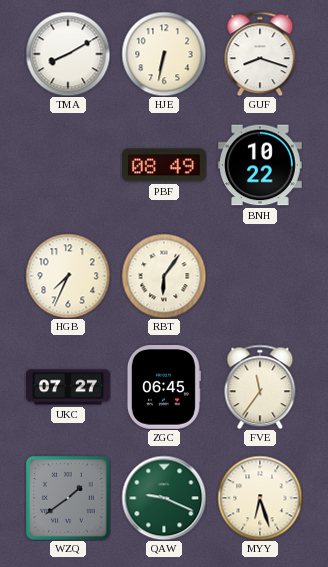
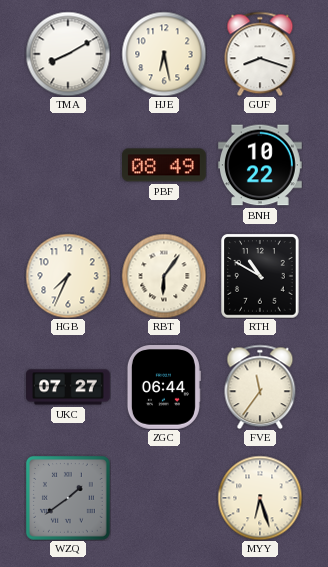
HJE: 6:32 -> 6:28 (164, 54)
RTH: none -> 10:50 (260, 276)
ZGC: 06:45 -> 06:44 (163, 388)
QAW: 9:19 -> none (164, 498)
